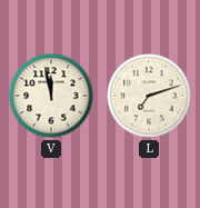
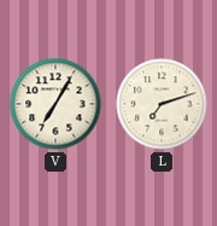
V: 11:58 -> 7:05 (55, 104)
